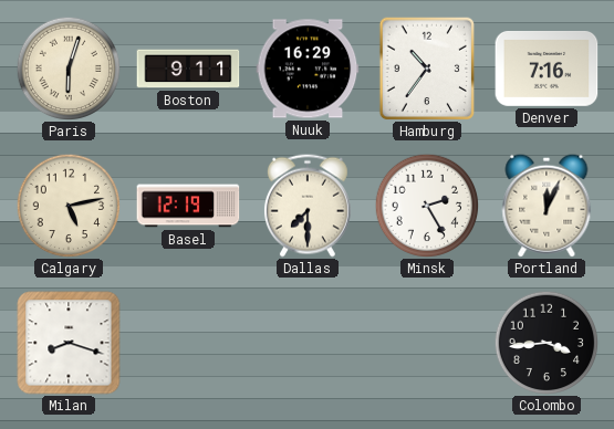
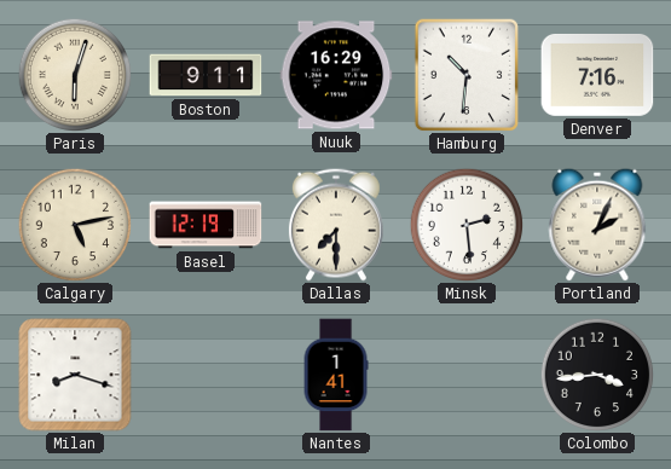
Hamburg: 10:36 -> 10:31 (467, 75)
Minsk: 2:25 -> 2:29 (467, 225)
Portland: 12:04 -> 2:04 (597, 225)
Nantes: none -> 1:41 (336, 375)
